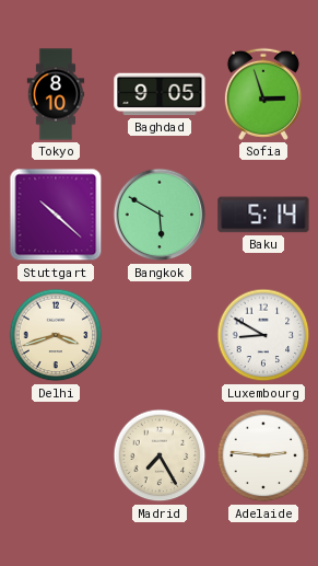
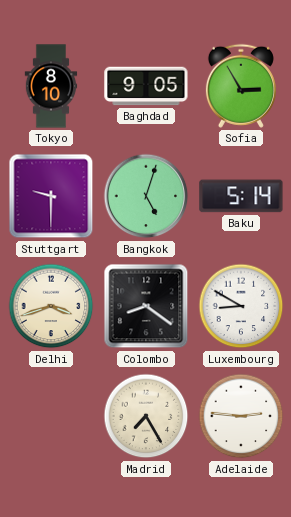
Sofia: 2:57 -> 2:55 (241, 86)
Stuttgart: 10:22 -> 9:30 (51, 196)
Bangkok: 5:50 -> 5:03 (146, 196)
Colombo: none -> 8:21 (146, 306)
